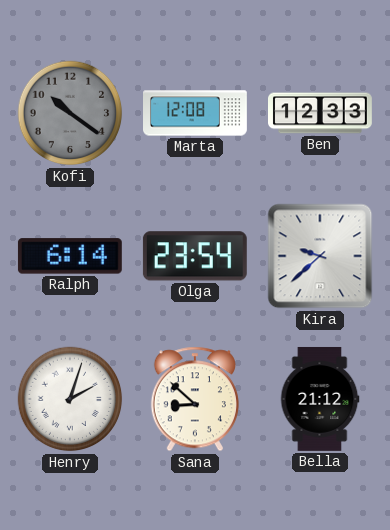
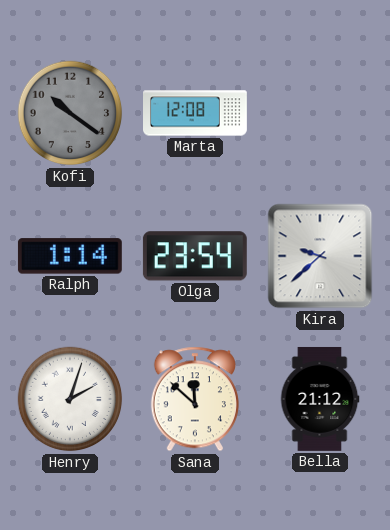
Ben: 12:33 -> none (321, 113)
Ralph: 6:14 -> 1:14 (70, 256)
Sana: 8:52 -> 11:52 (195, 399)
